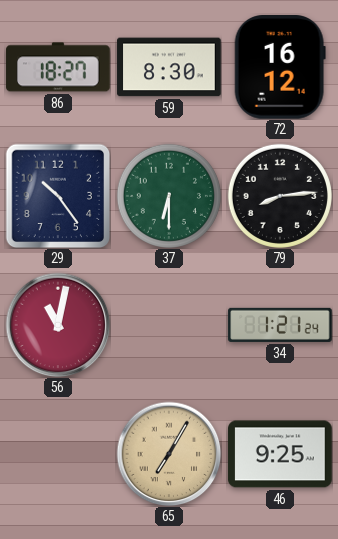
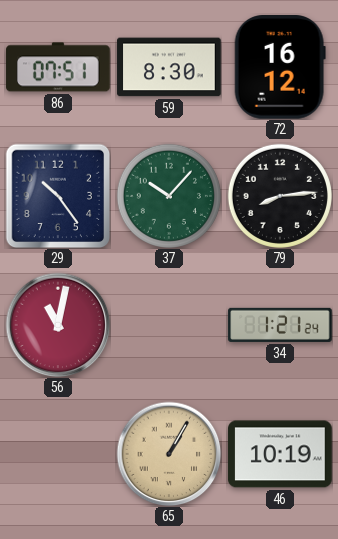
86: 18:27 -> 07:51 (58, 67)
37: 6:30 -> 10:07 (169, 196)
65: 7:05 -> 1:05 (169, 454)
46: 9:25 -> 10:19 (280, 454)
